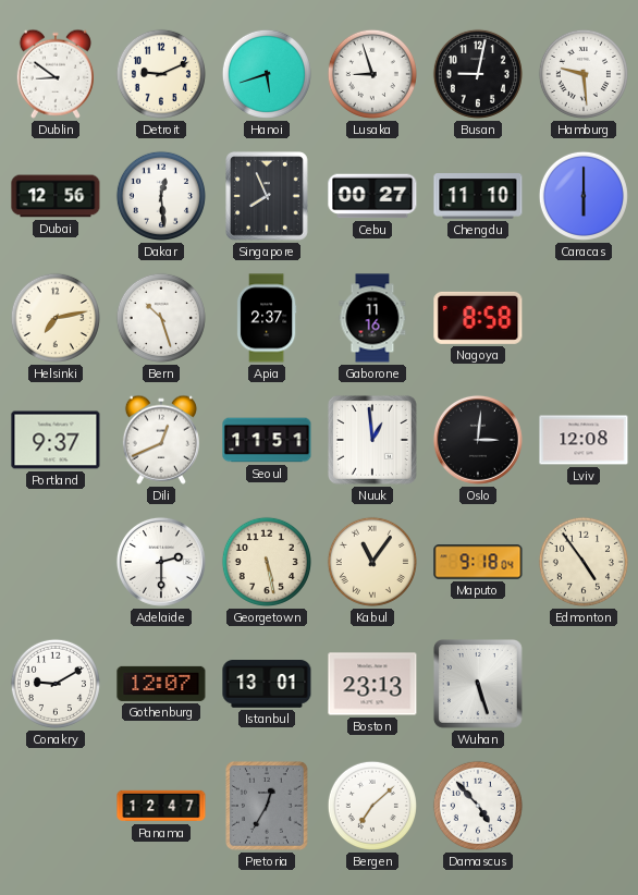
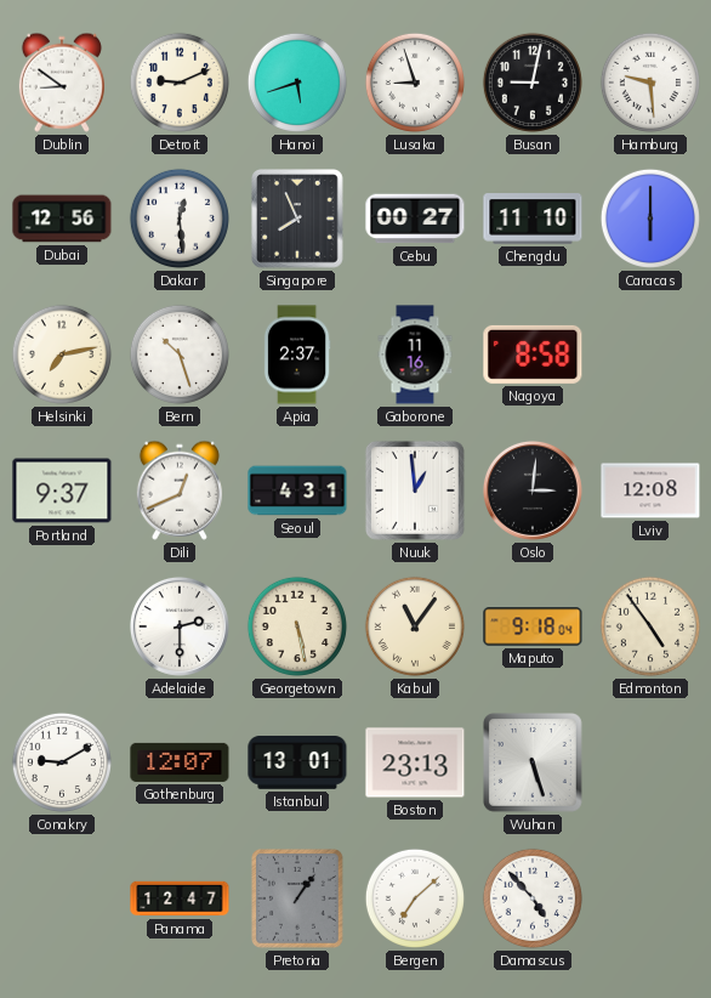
Seoul: 11:51 -> 4:31 (297, 491)
Pretoria: 12:35 -> 1:06 (298, 900)
